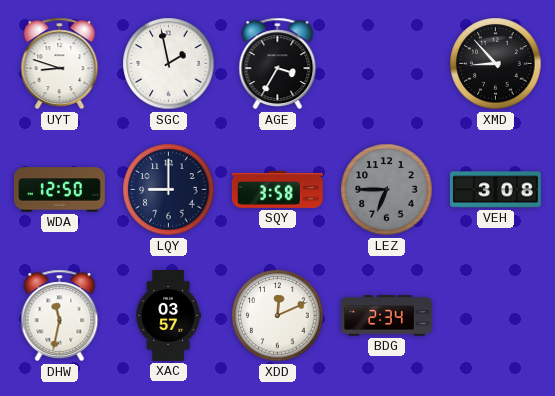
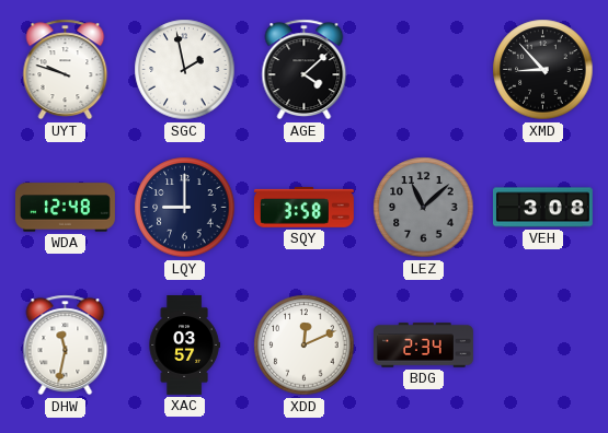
UYT: 8:48 -> 9:48 (66, 70)
AGE: 3:35 -> 4:08 (305, 70)
WDA: 12:50 -> 12:48 (66, 208)
LEZ: 6:45 -> 11:08 (424, 208)
